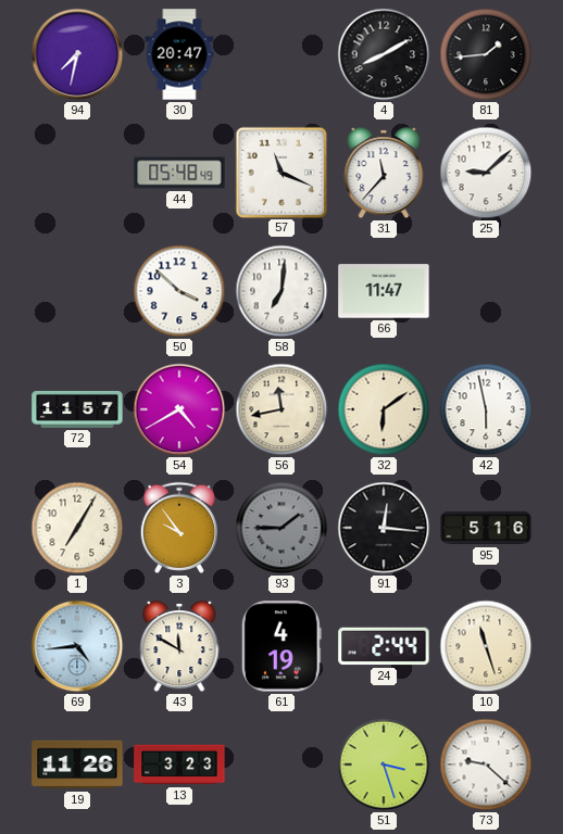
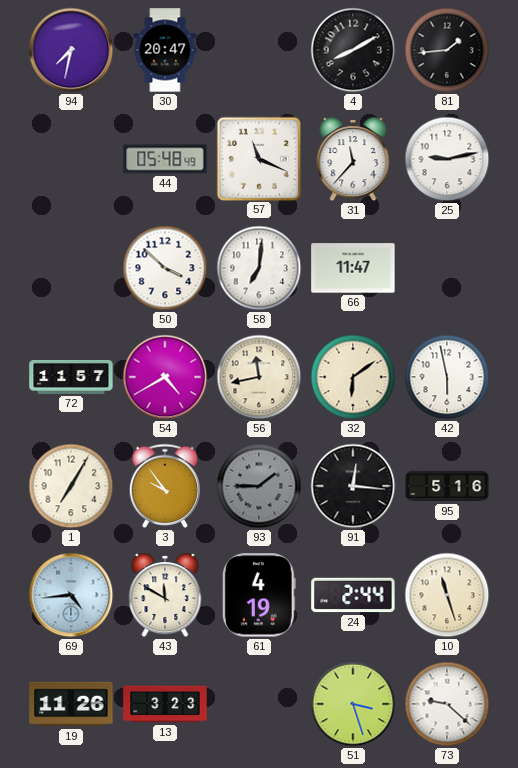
25: 9:08 -> 9:13 (447, 159)
